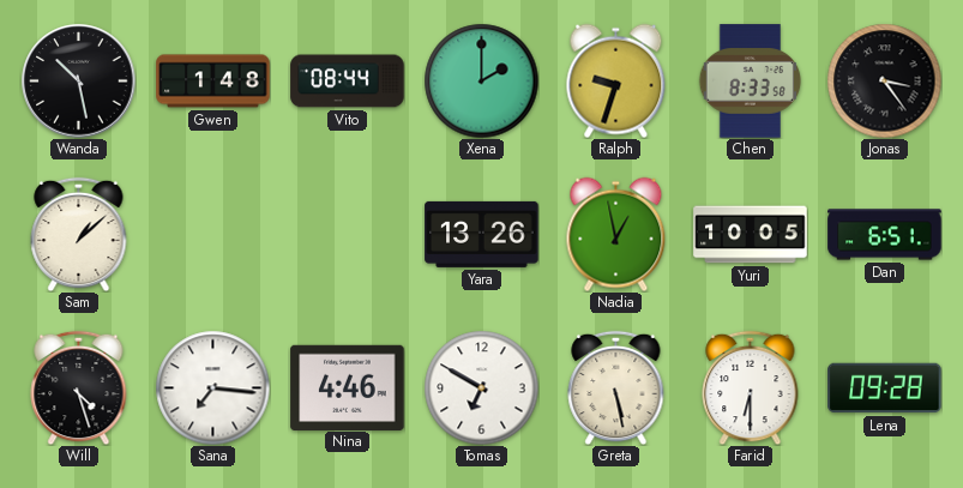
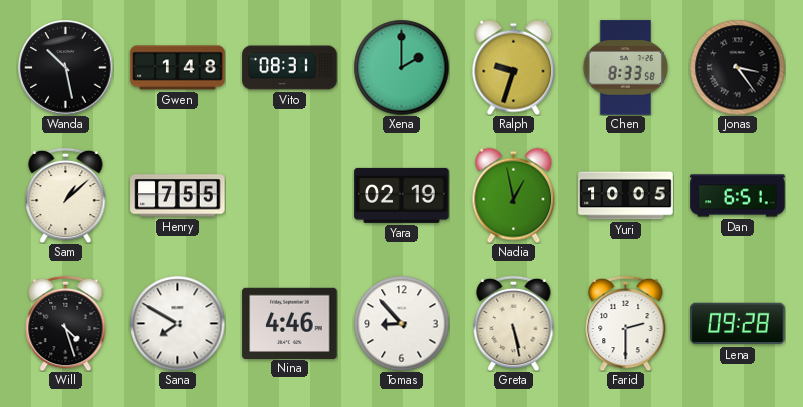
Vito: 08:44 -> 08:31 (290, 68)
Henry: none -> 7:55 (178, 196)
Yara: 13:26 -> 02:19 (402, 195)
Sana: 7:16 -> 7:50 (177, 323)
Tomas: 6:50 -> 8:53 (401, 323)
Farid: 6:30 -> 2:30 (626, 323)
